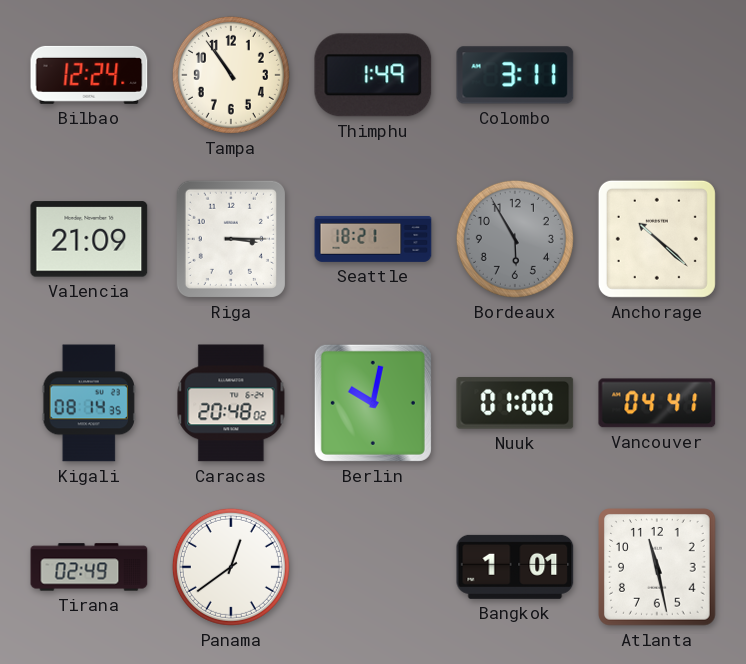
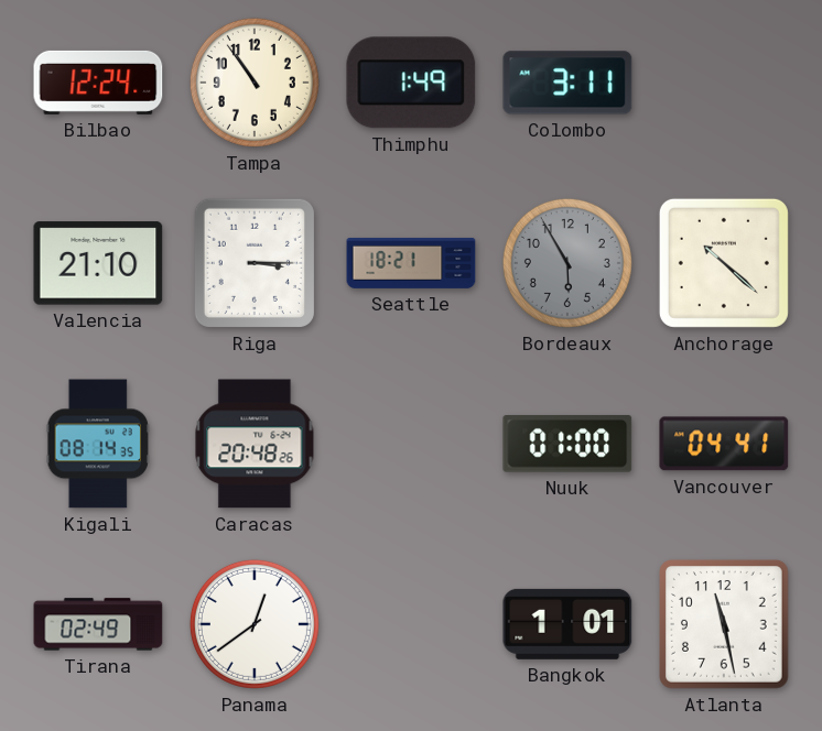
Valencia: 21:09 -> 21:10 (98, 263)
Caracas: 20:48:02 -> 20:48:26 (255, 444)
Berlin: 10:02 -> none (373, 403)
